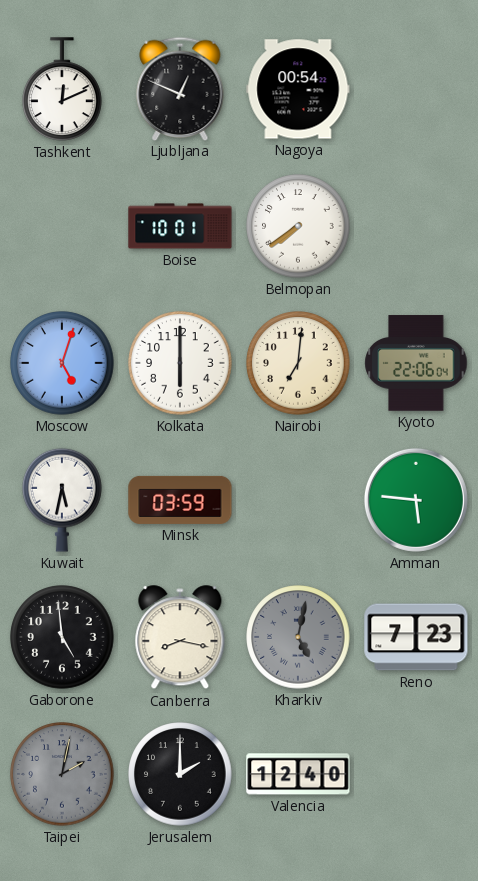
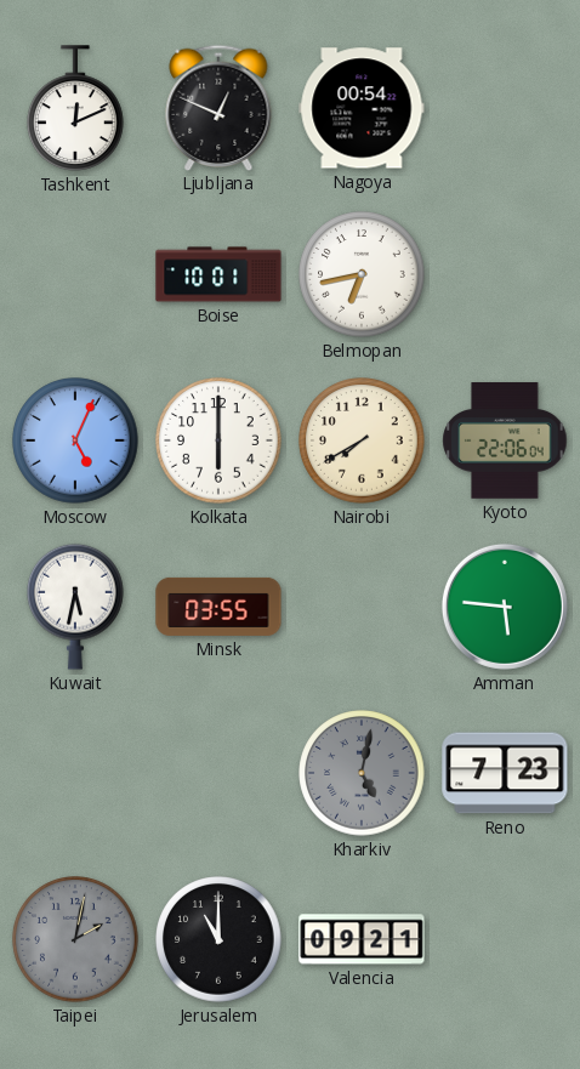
Belmopan: 7:39 -> 6:43 (362, 274)
Moscow: 5:03 -> 5:04 (75, 440)
Nairobi: 7:01 -> 7:40 (362, 440)
Minsk: 03:59 -> 03:55 (218, 607)
Gaborone: 4:59 -> none (62, 637)
Canberra: 8:17 -> none (180, 638)
Jerusalem: 2:00 -> 11:00 (218, 939)
Valencia: 12:40 -> 09:21 (362, 939)
